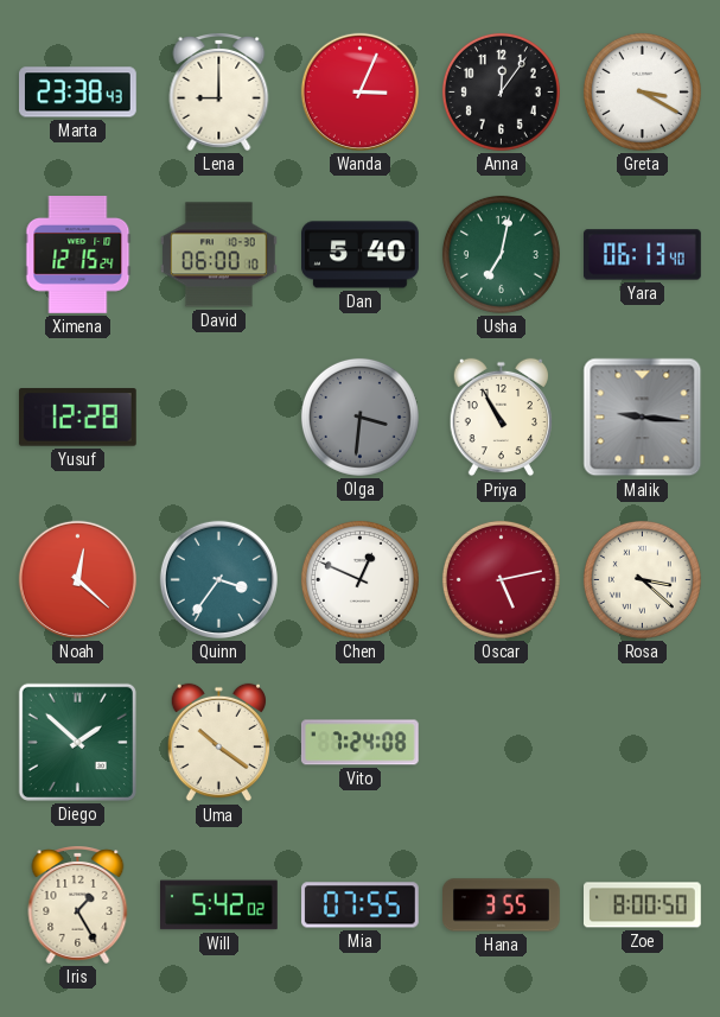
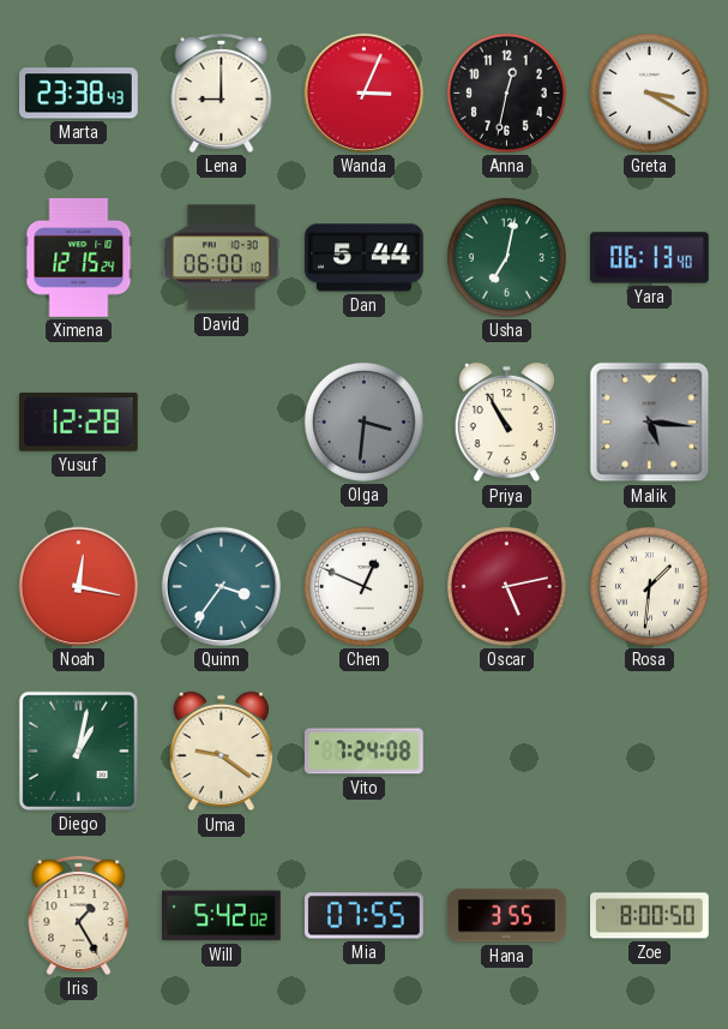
Anna: 12:06 -> 12:32 (506, 92)
Dan: 5:40 -> 5:44 (365, 258)
Malik: 9:16 -> 5:16 (650, 423)
Noah: 12:22 -> 12:17 (78, 586)
Rosa: 3:22 -> 1:31 (649, 586)
Diego: 1:52 -> 1:02 (78, 750)
Uma: 10:21 -> 9:21 (221, 752)
